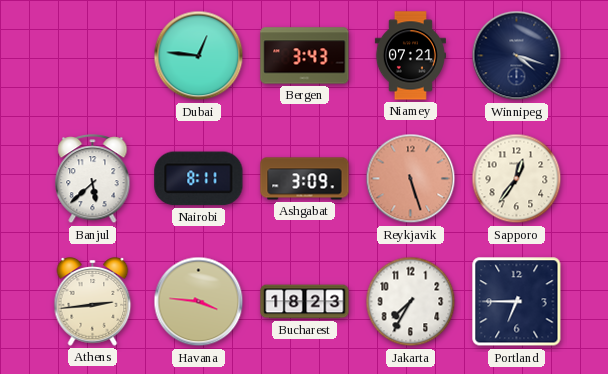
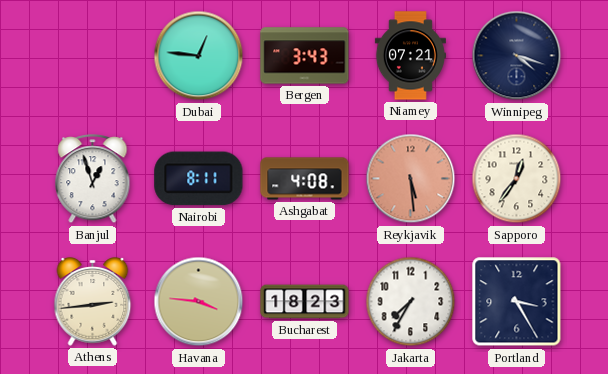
Banjul: 5:38 -> 12:57 (93, 179)
Ashgabat: 3:09 -> 4:08 (305, 179)
Reykjavik: 5:27 -> 5:29 (411, 179)
Portland: 6:45 -> 3:25 (517, 302)
